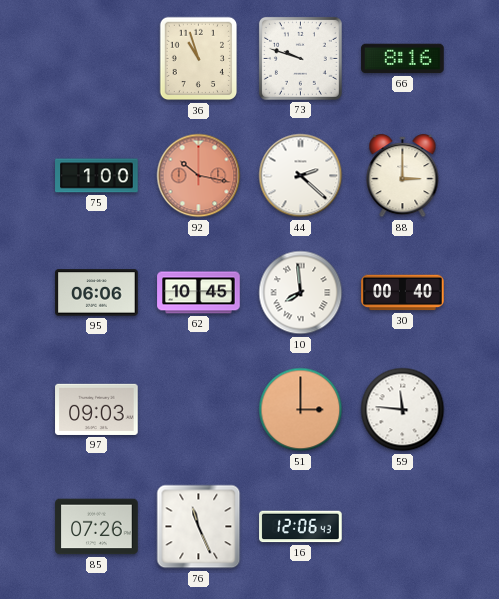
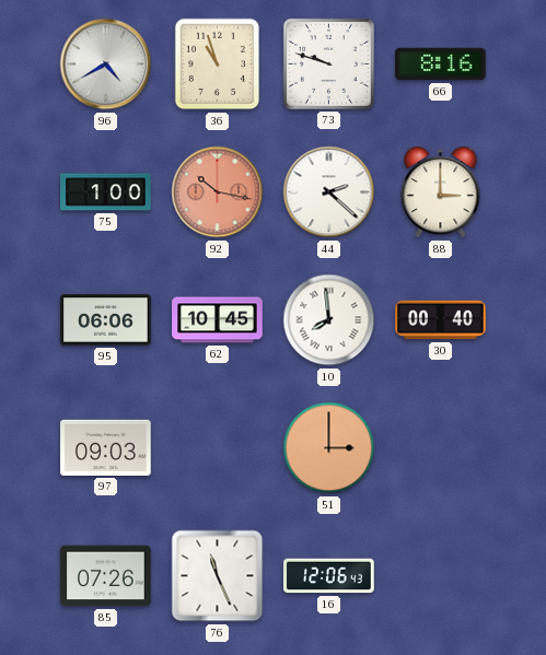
96: none -> 4:40 (106, 65)
59: 11:46 -> none (403, 410)
